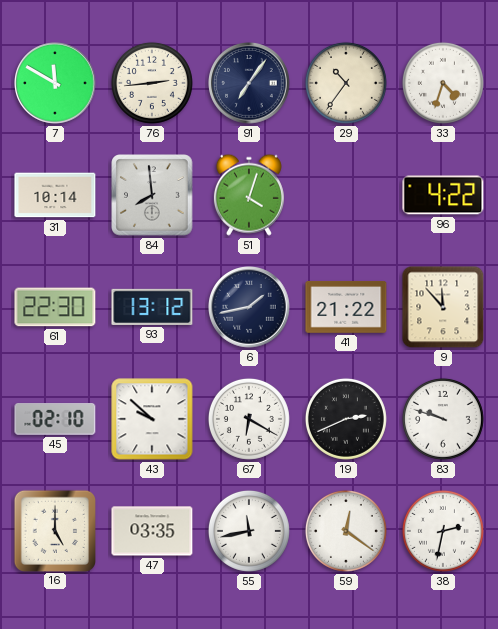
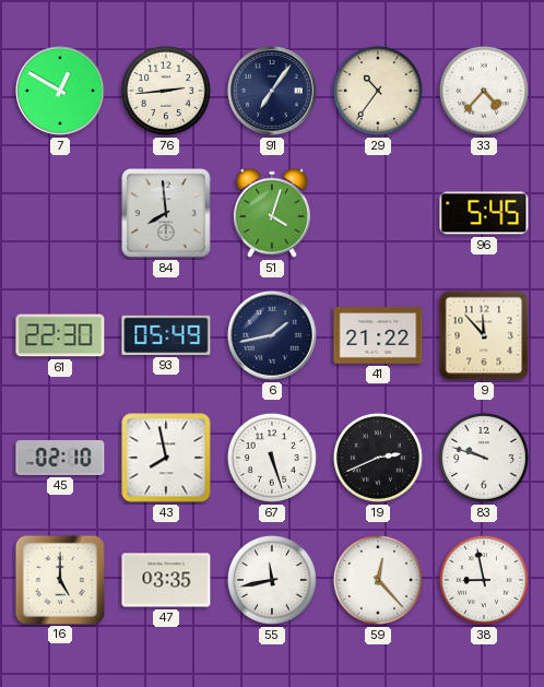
7: 11:50 -> 12:50 (60, 91)
33: 4:33 -> 4:37 (484, 91)
31: 10:14 -> none (55, 195)
96: 4:22 -> 5:45 (484, 213)
93: 13:12 -> 05:49 (166, 335)
43: 9:52 -> 7:58 (166, 458)
67: 6:20 -> 5:27 (272, 458)
59: 12:21 -> 12:23 (378, 580)
38: 2:32 -> 8:58 (484, 580)
